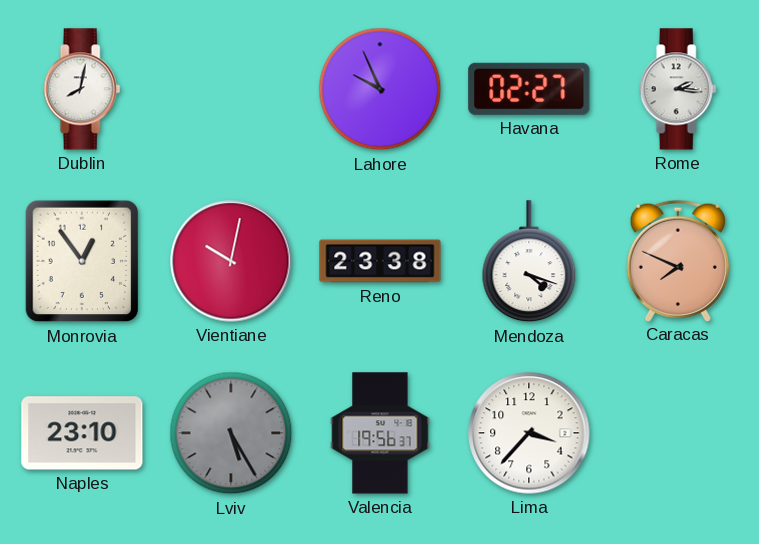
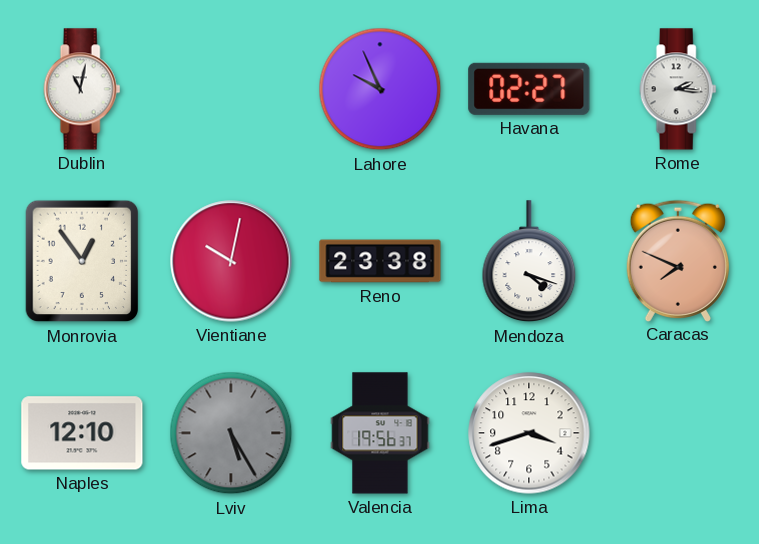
Dublin: 8:02 -> 11:02 (82, 89)
Naples: 23:10 -> 12:10 (82, 433)
Lima: 3:37 -> 3:42 (529, 433)
